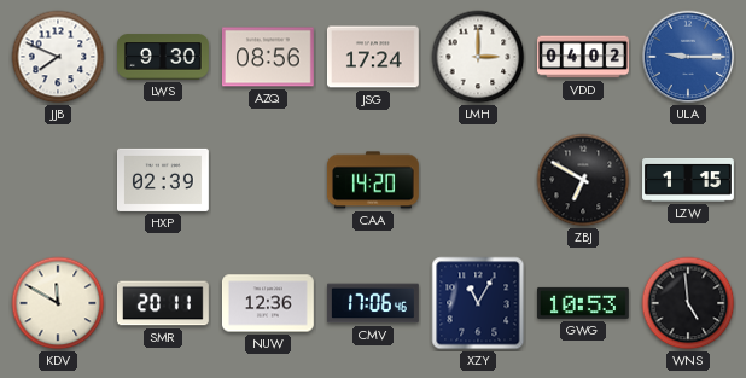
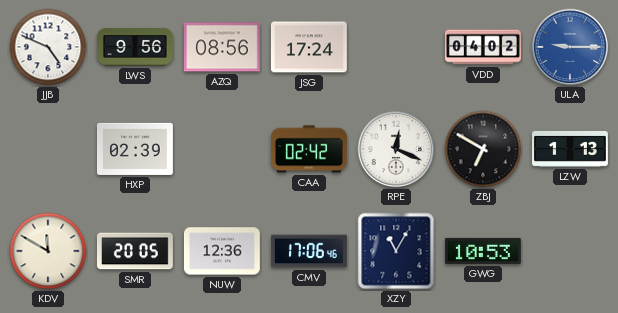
JJB: 7:49 -> 4:49 (48, 47)
LWS: 9:30 -> 9:56 (136, 47)
LMH: 3:00 -> none (478, 57)
CAA: 14:20 -> 02:42 (309, 149)
RPE: none -> 12:19 (396, 149)
LZW: 1:15 -> 1:13 (571, 149)
SMR: 20:11 -> 20:05 (135, 251)
WNS: 4:59 -> none (688, 303)
